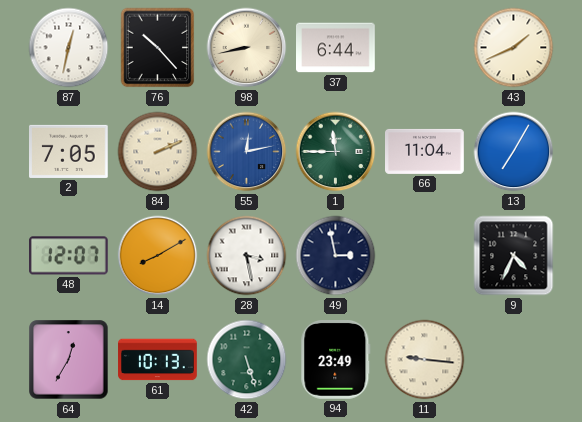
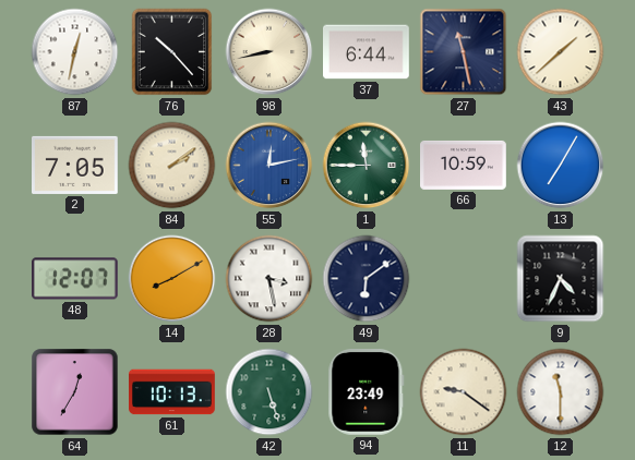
27: none -> 11:28 (464, 52)
43: 1:41 -> 1:38 (561, 52)
84: 2:11 -> 2:09 (172, 166)
66: 11:04 -> 10:59 (464, 165)
49: 2:58 -> 6:09 (367, 279)
11: 9:16 -> 9:21 (464, 392)
12: none -> 11:30 (561, 392)
